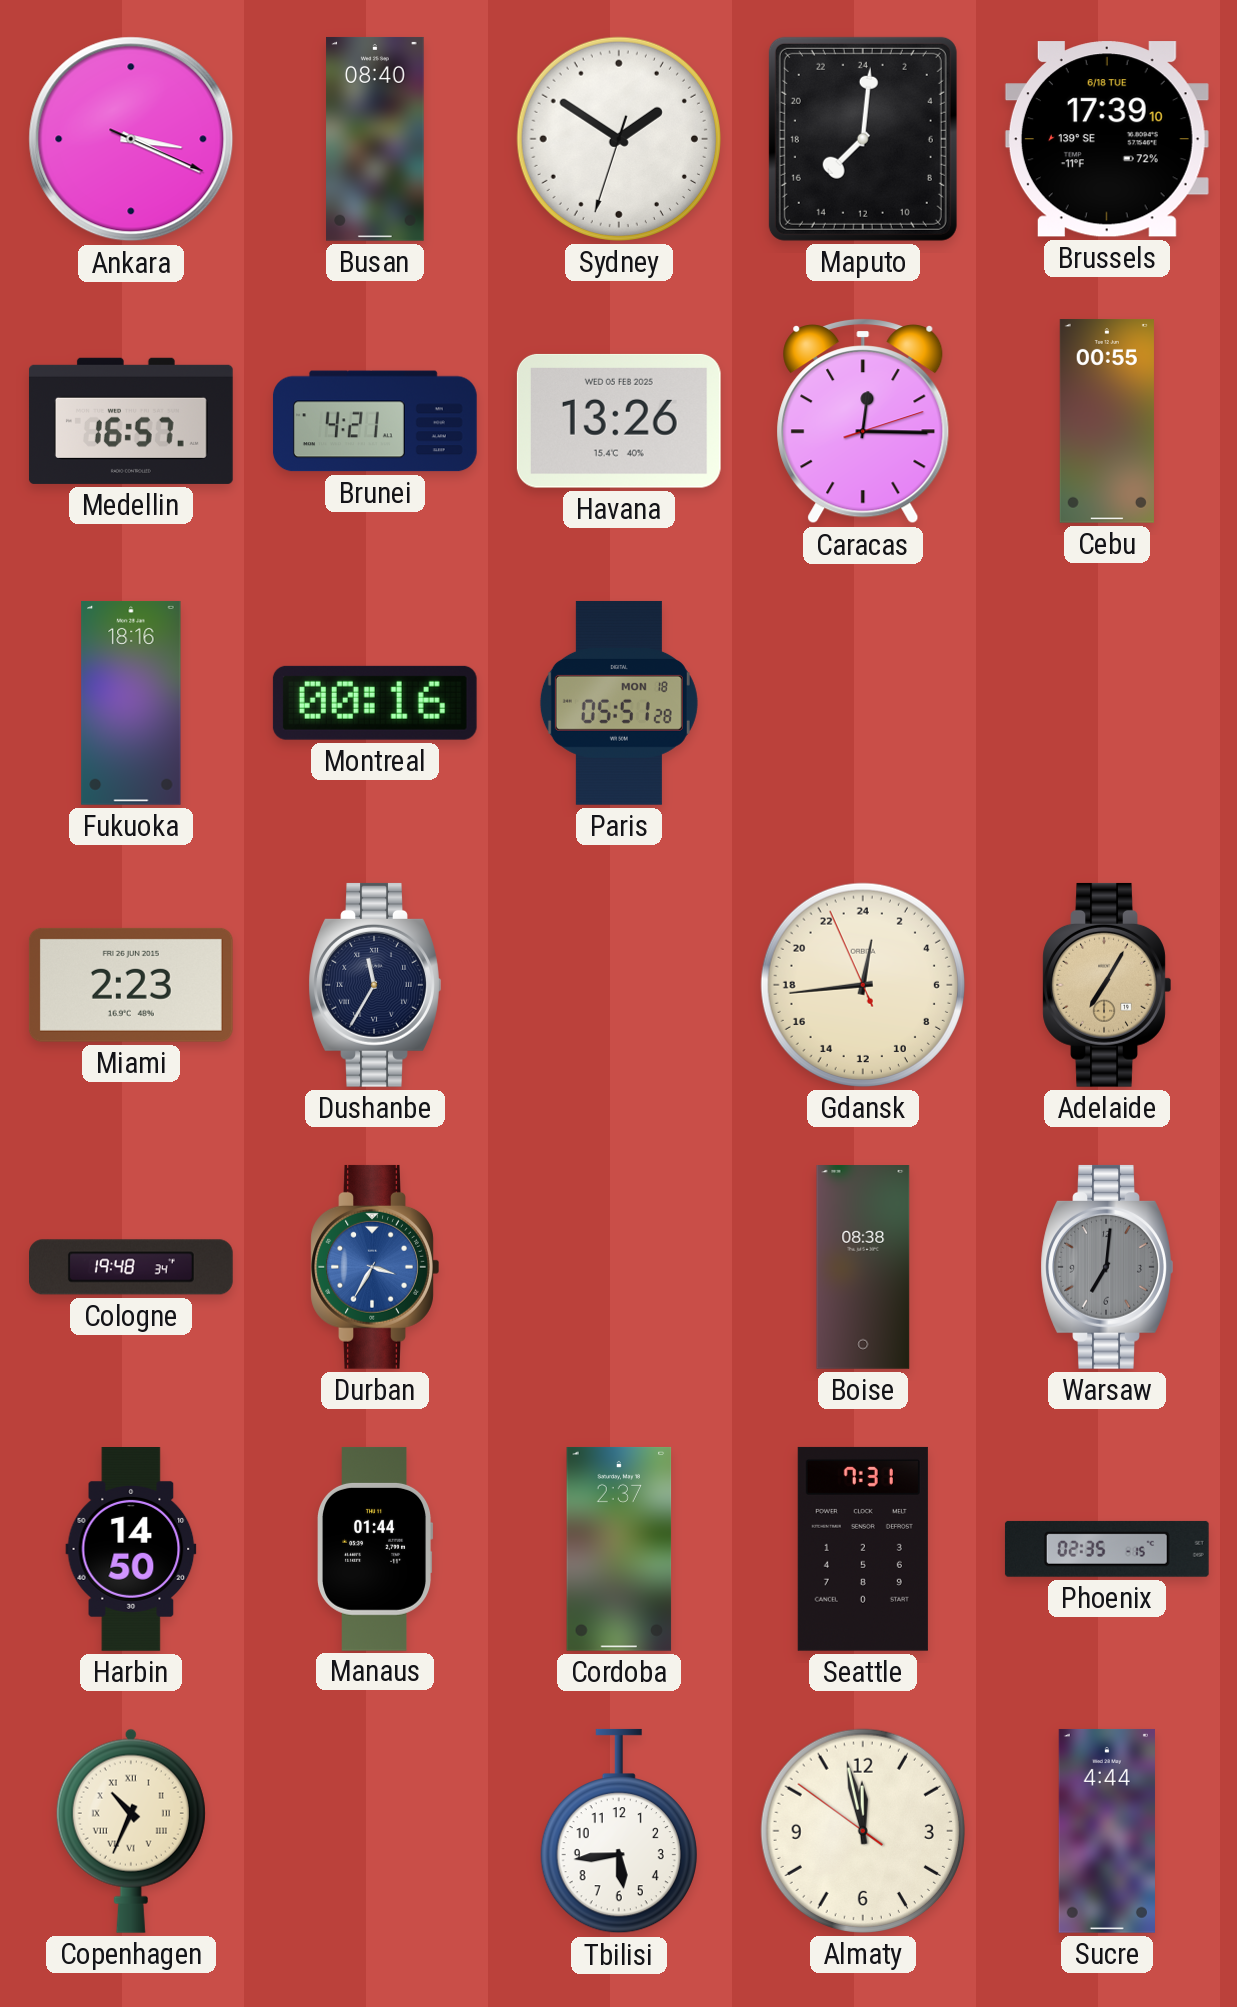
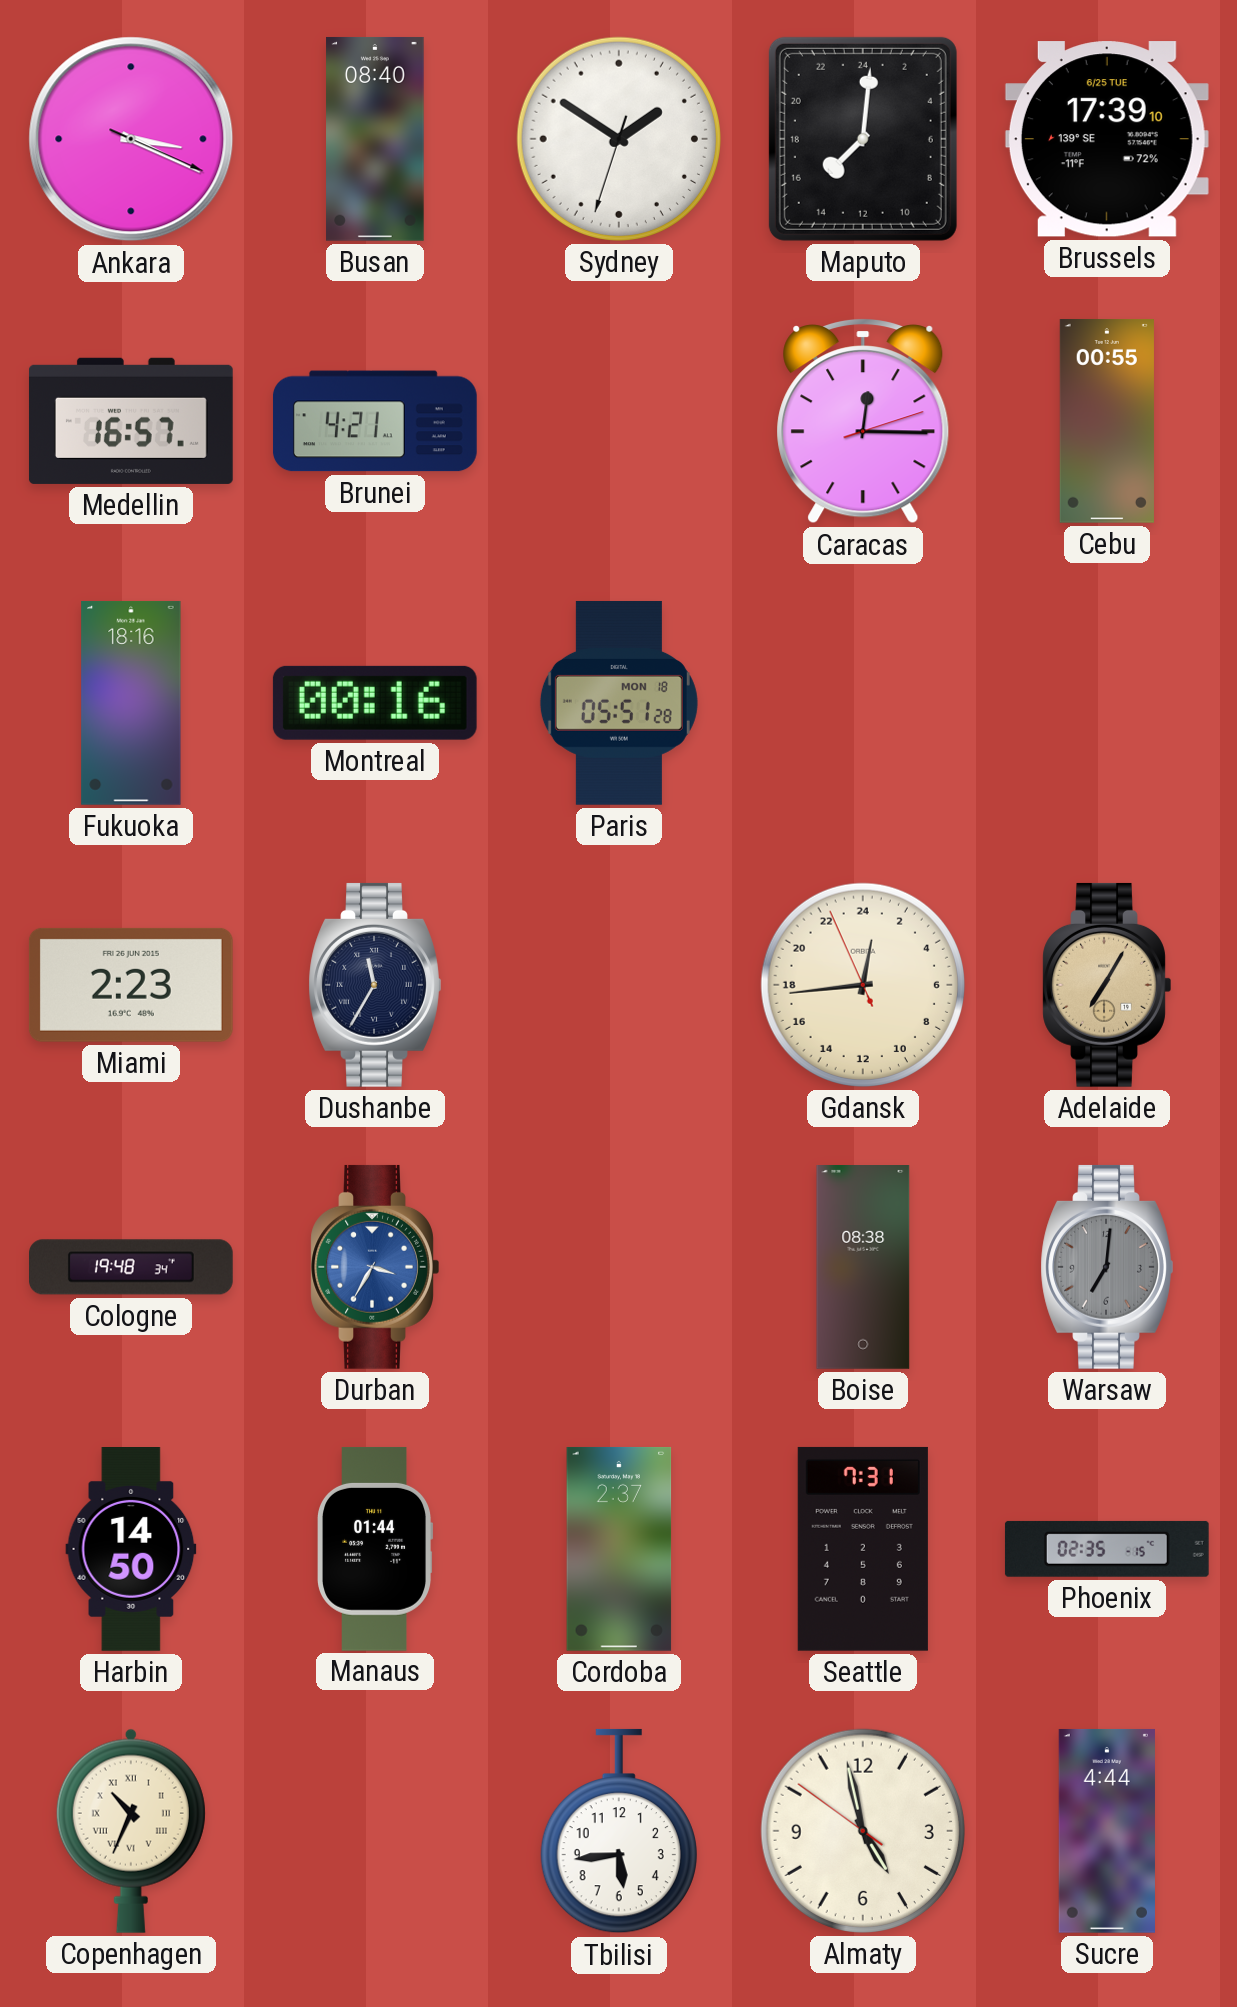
Brussels date: 6/18 TUE -> 6/25 TUE (1107, 139)
Havana: 13:26 -> none (619, 421)
Almaty: 11:57 -> 4:57 (863, 1831)
